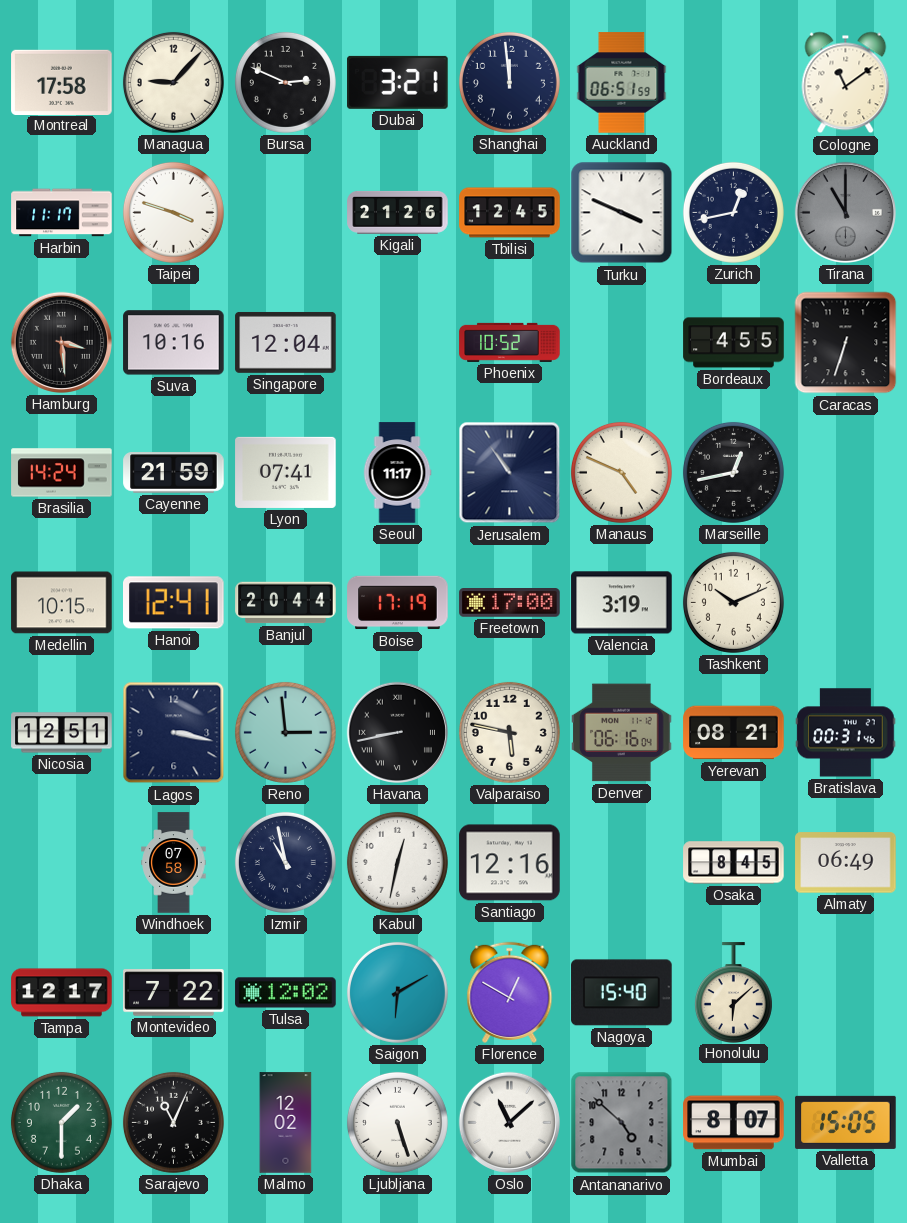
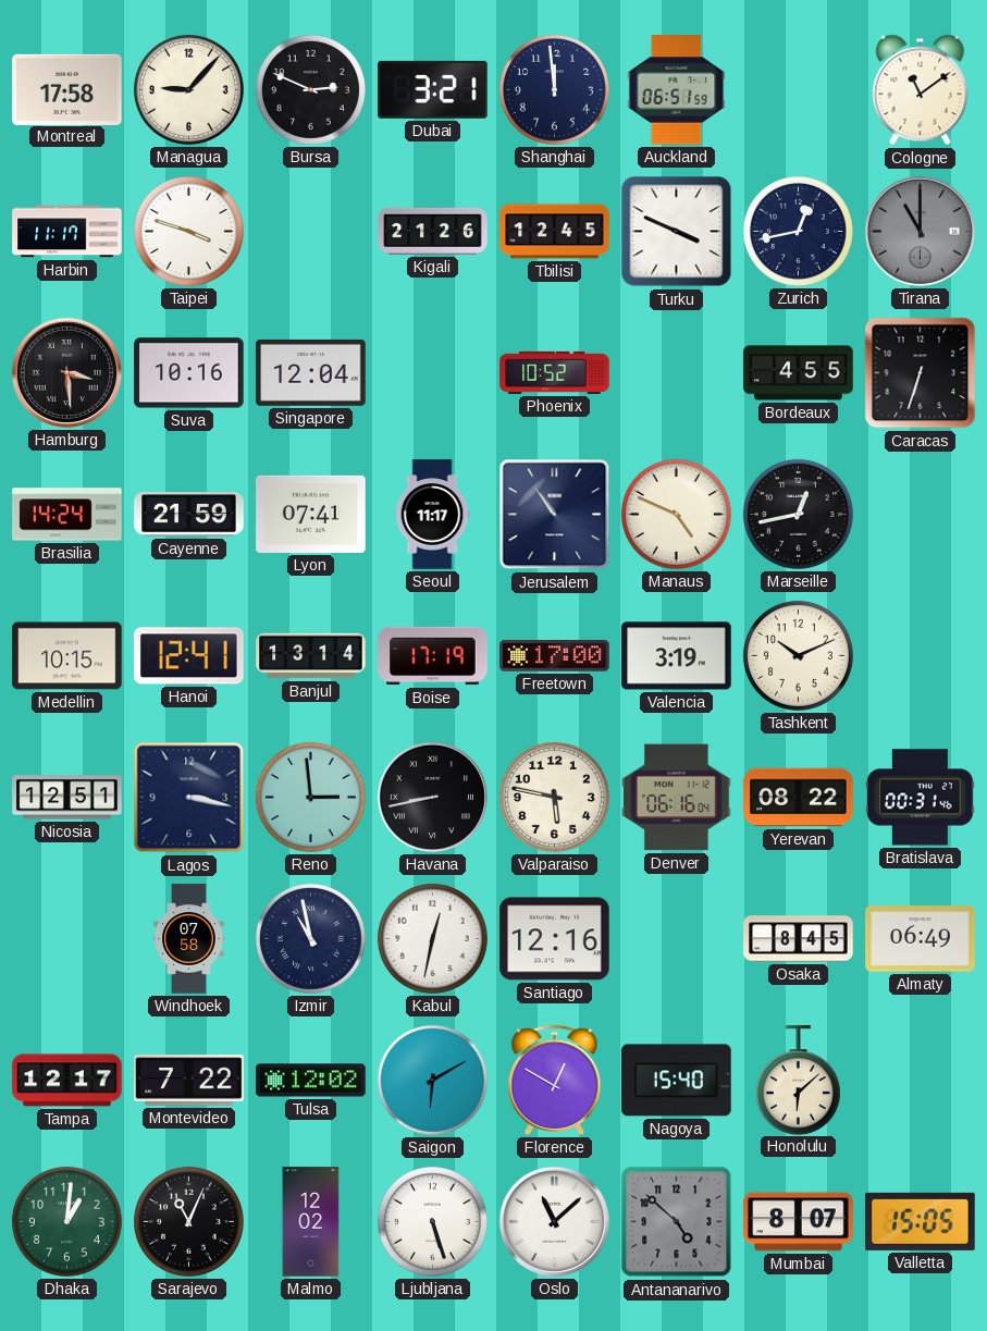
Banjul: 20:44 -> 13:14 (311, 656)
Yerevan: 08:21 -> 08:22 (799, 798)
Dhaka: 1:30 -> 1:01 (66, 1221)
